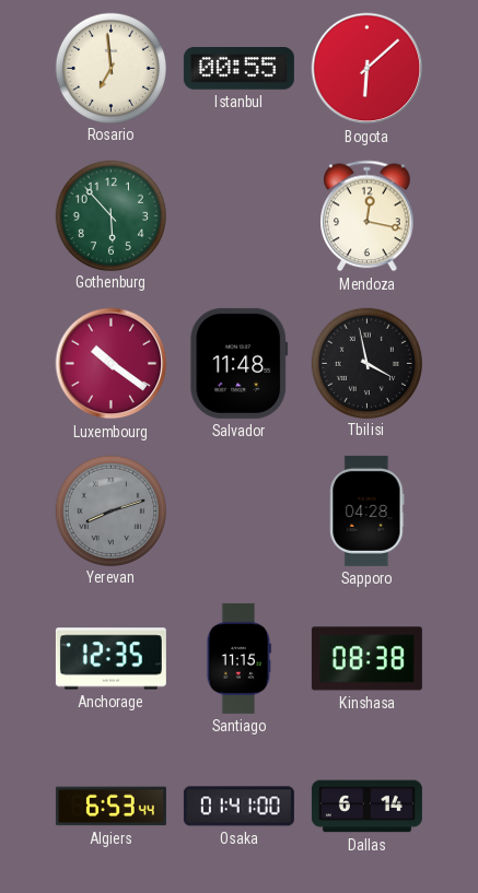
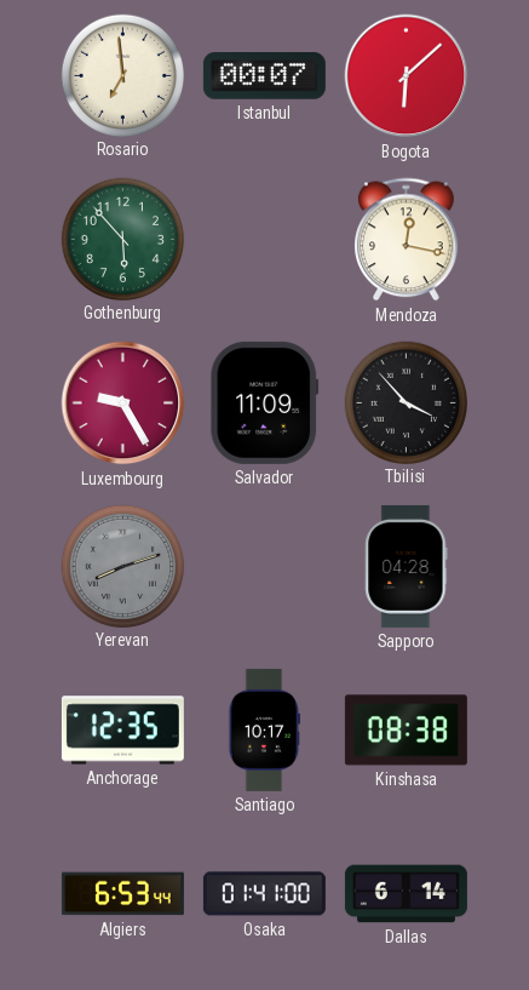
Istanbul: 00:55 -> 00:07 (264, 76)
Luxembourg: 10:21 -> 9:25 (123, 404)
Salvador: 11:48 -> 11:09 (265, 402)
Tbilisi: 3:58 -> 3:53 (406, 402)
Santiago: 11:15 -> 10:17 (264, 729)
